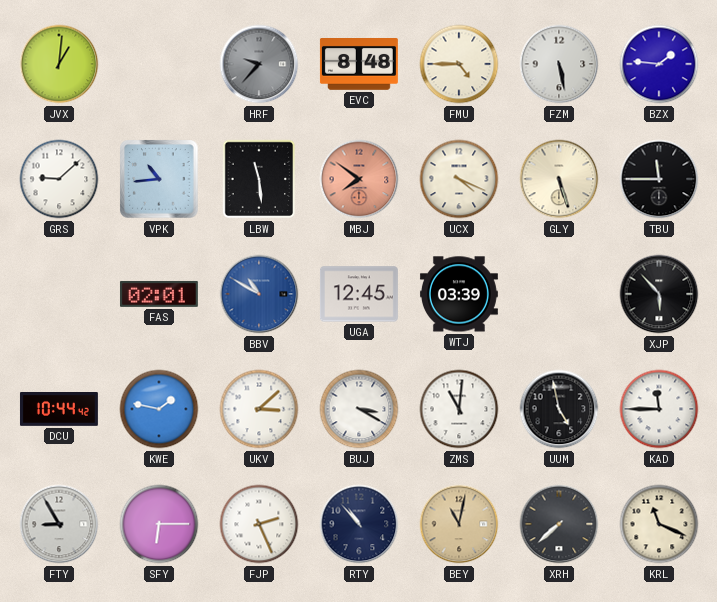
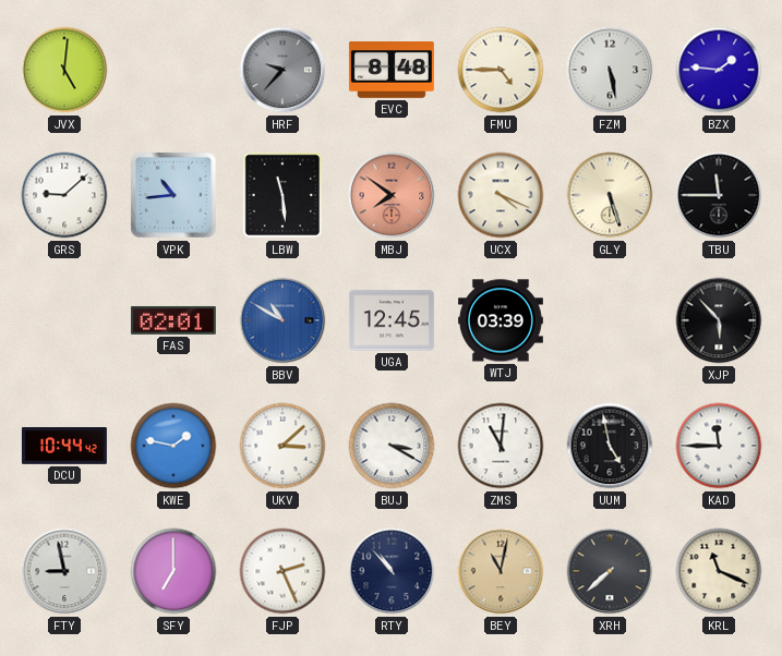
JVX: 1:01 -> 5:01 (64, 70)
FTY: 8:55 -> 8:58 (64, 571)
SFY: 6:15 -> 7:00 (173, 571)
